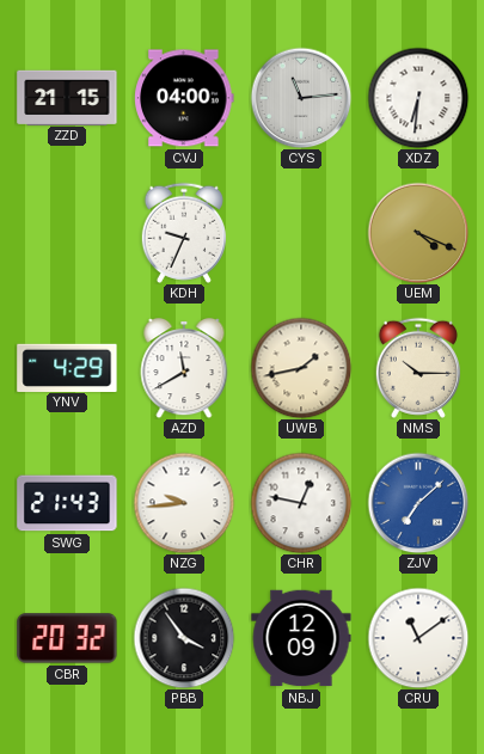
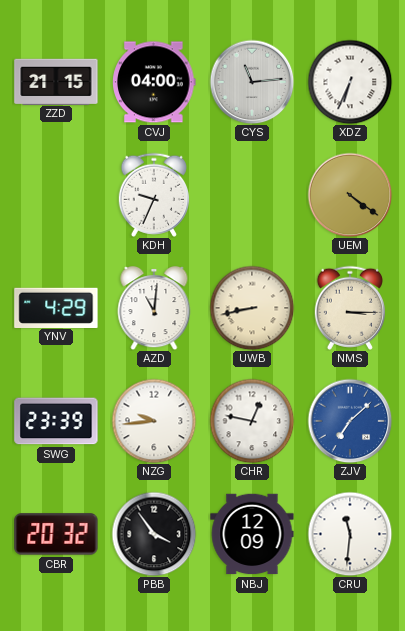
XDZ: 6:31 -> 6:34 (350, 82)
UEM: 4:19 -> 4:21 (350, 195)
AZD: 11:40 -> 11:01 (154, 309)
UWB: 1:43 -> 8:43 (252, 308)
NMS: 10:15 -> 3:15 (350, 308)
SWG: 21:43 -> 23:39 (56, 421)
CRU: 11:09 -> 11:31 (350, 534)
